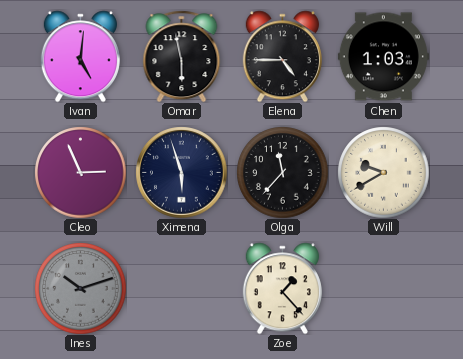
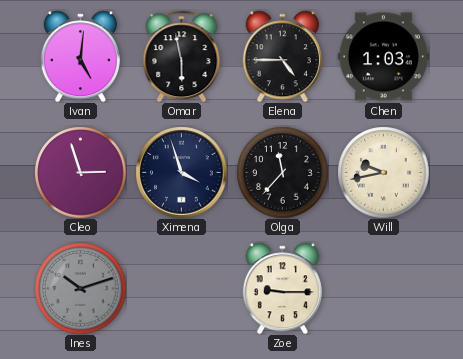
Cleo: 2:56 -> 2:57 (80, 172)
Ximena: 5:57 -> 3:57 (181, 172)
Will: 9:40 -> 9:43 (383, 172)
Zoe: 1:23 -> 9:15 (282, 288)
